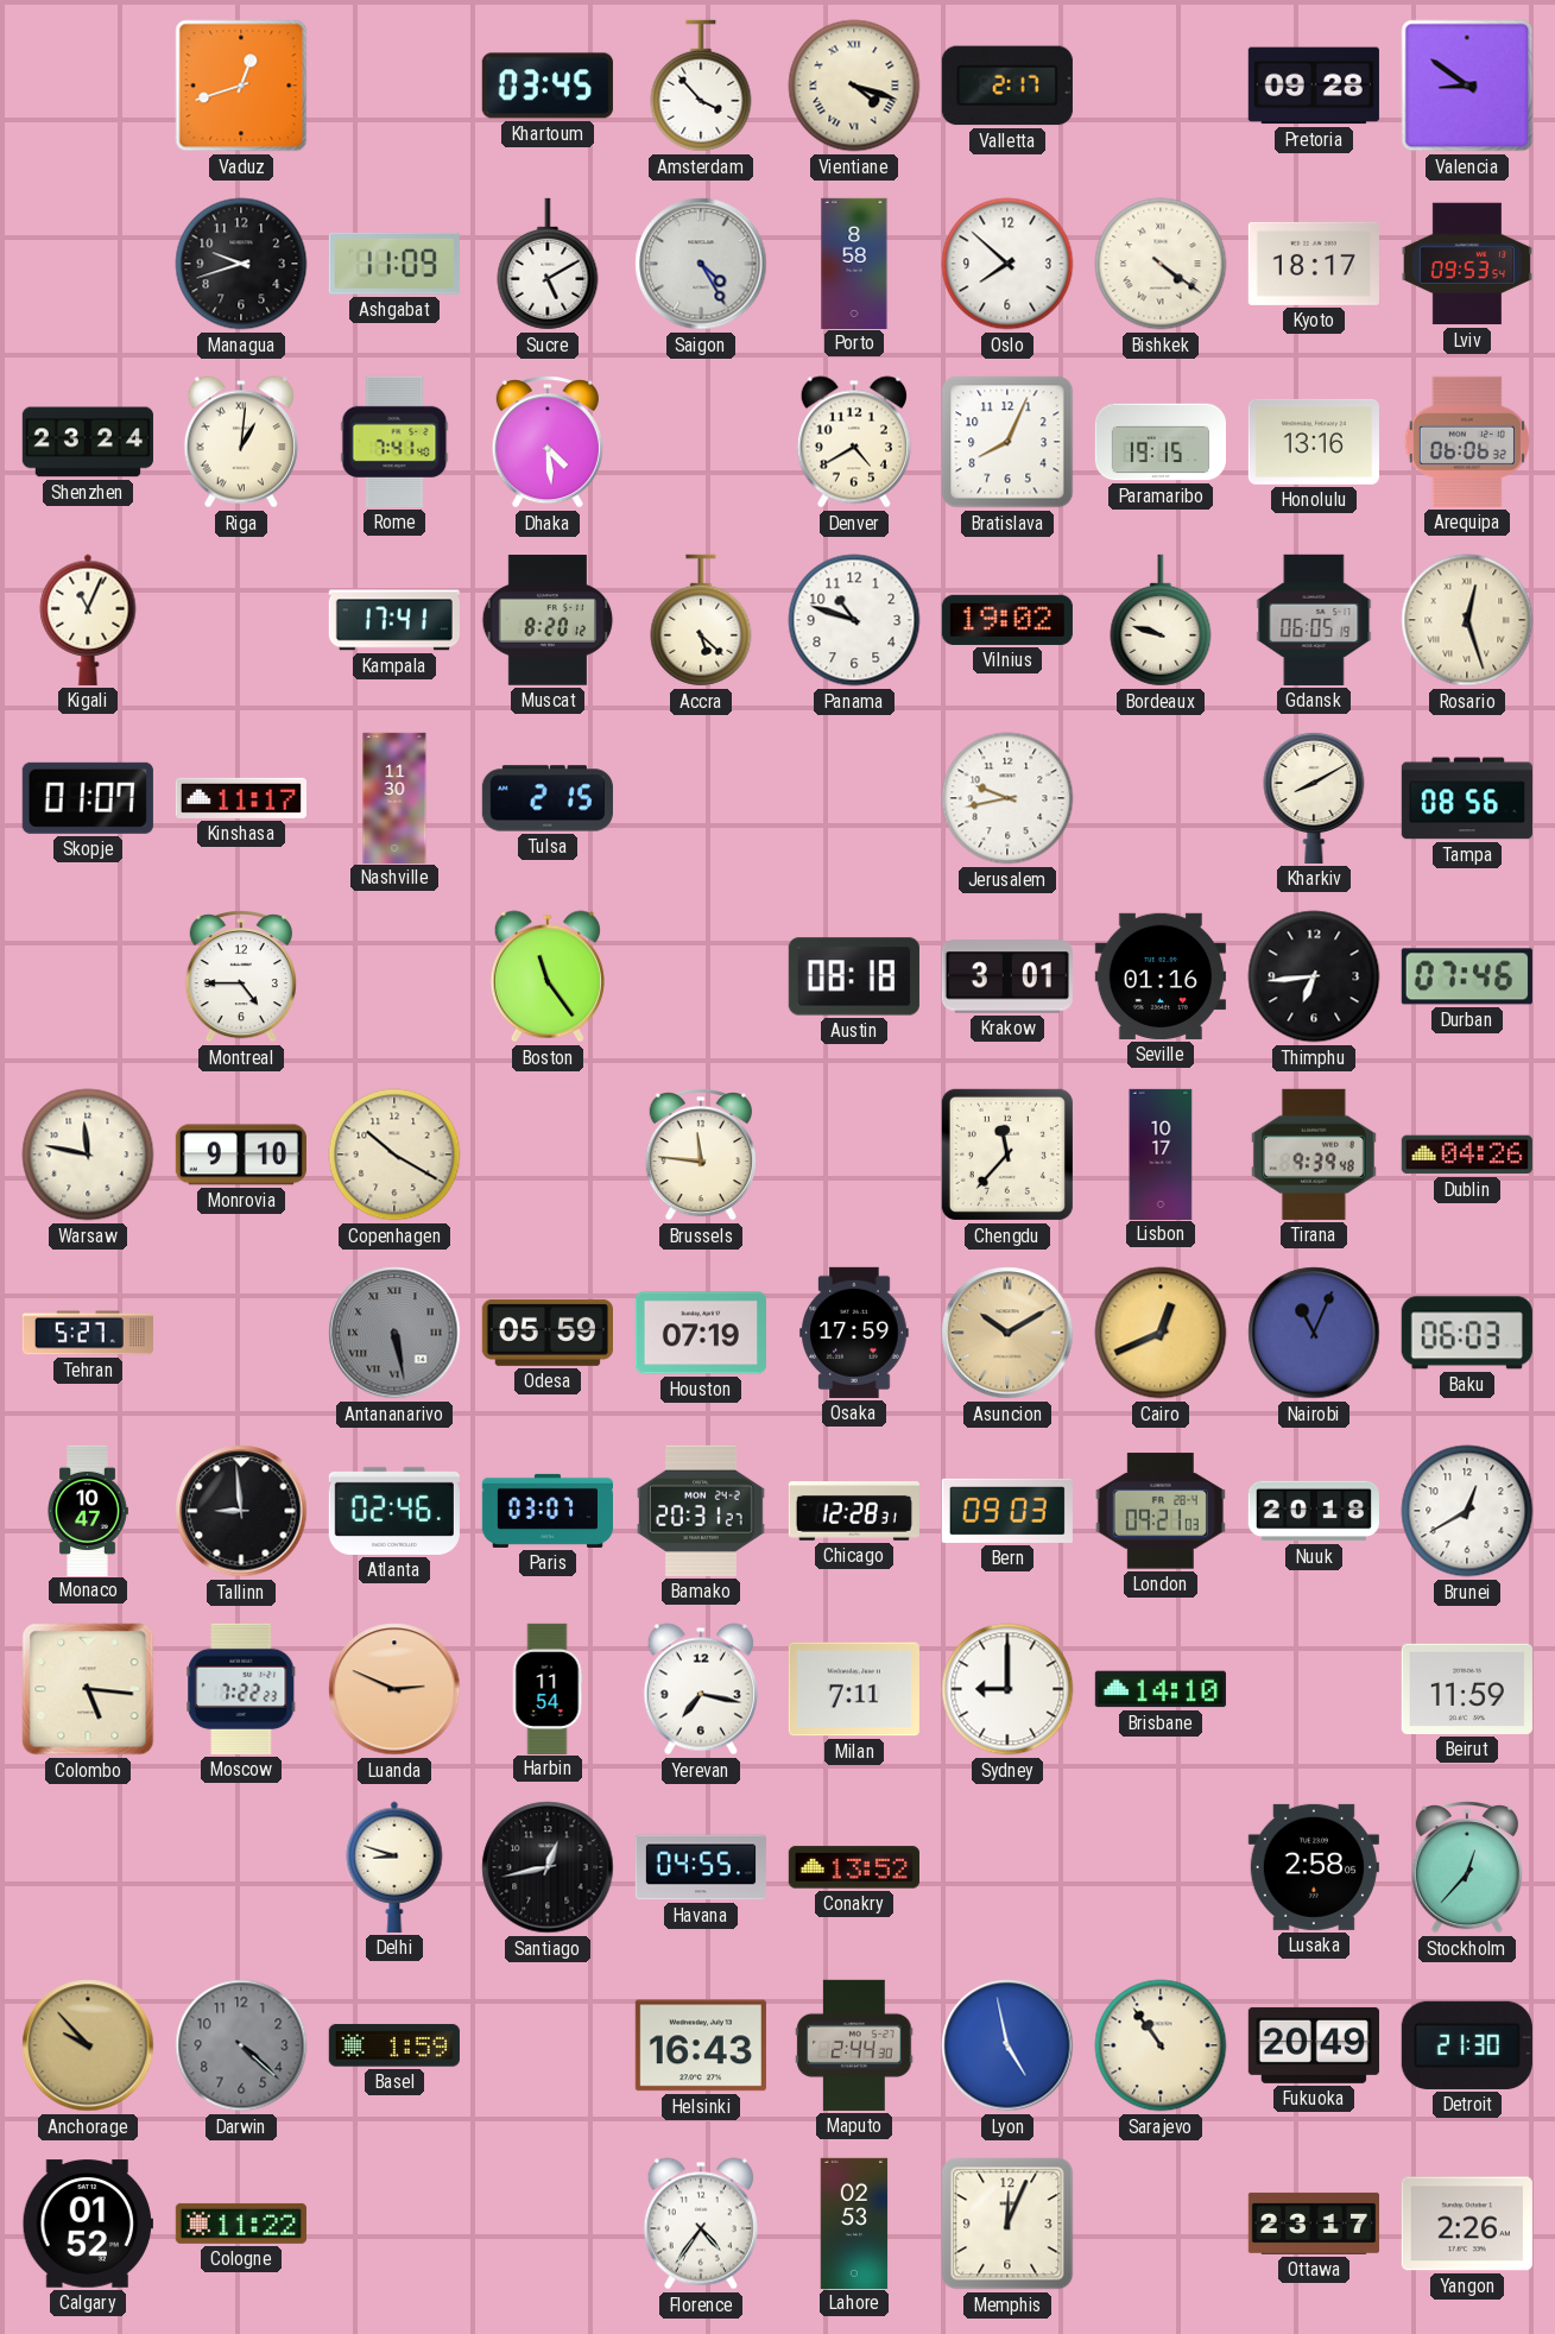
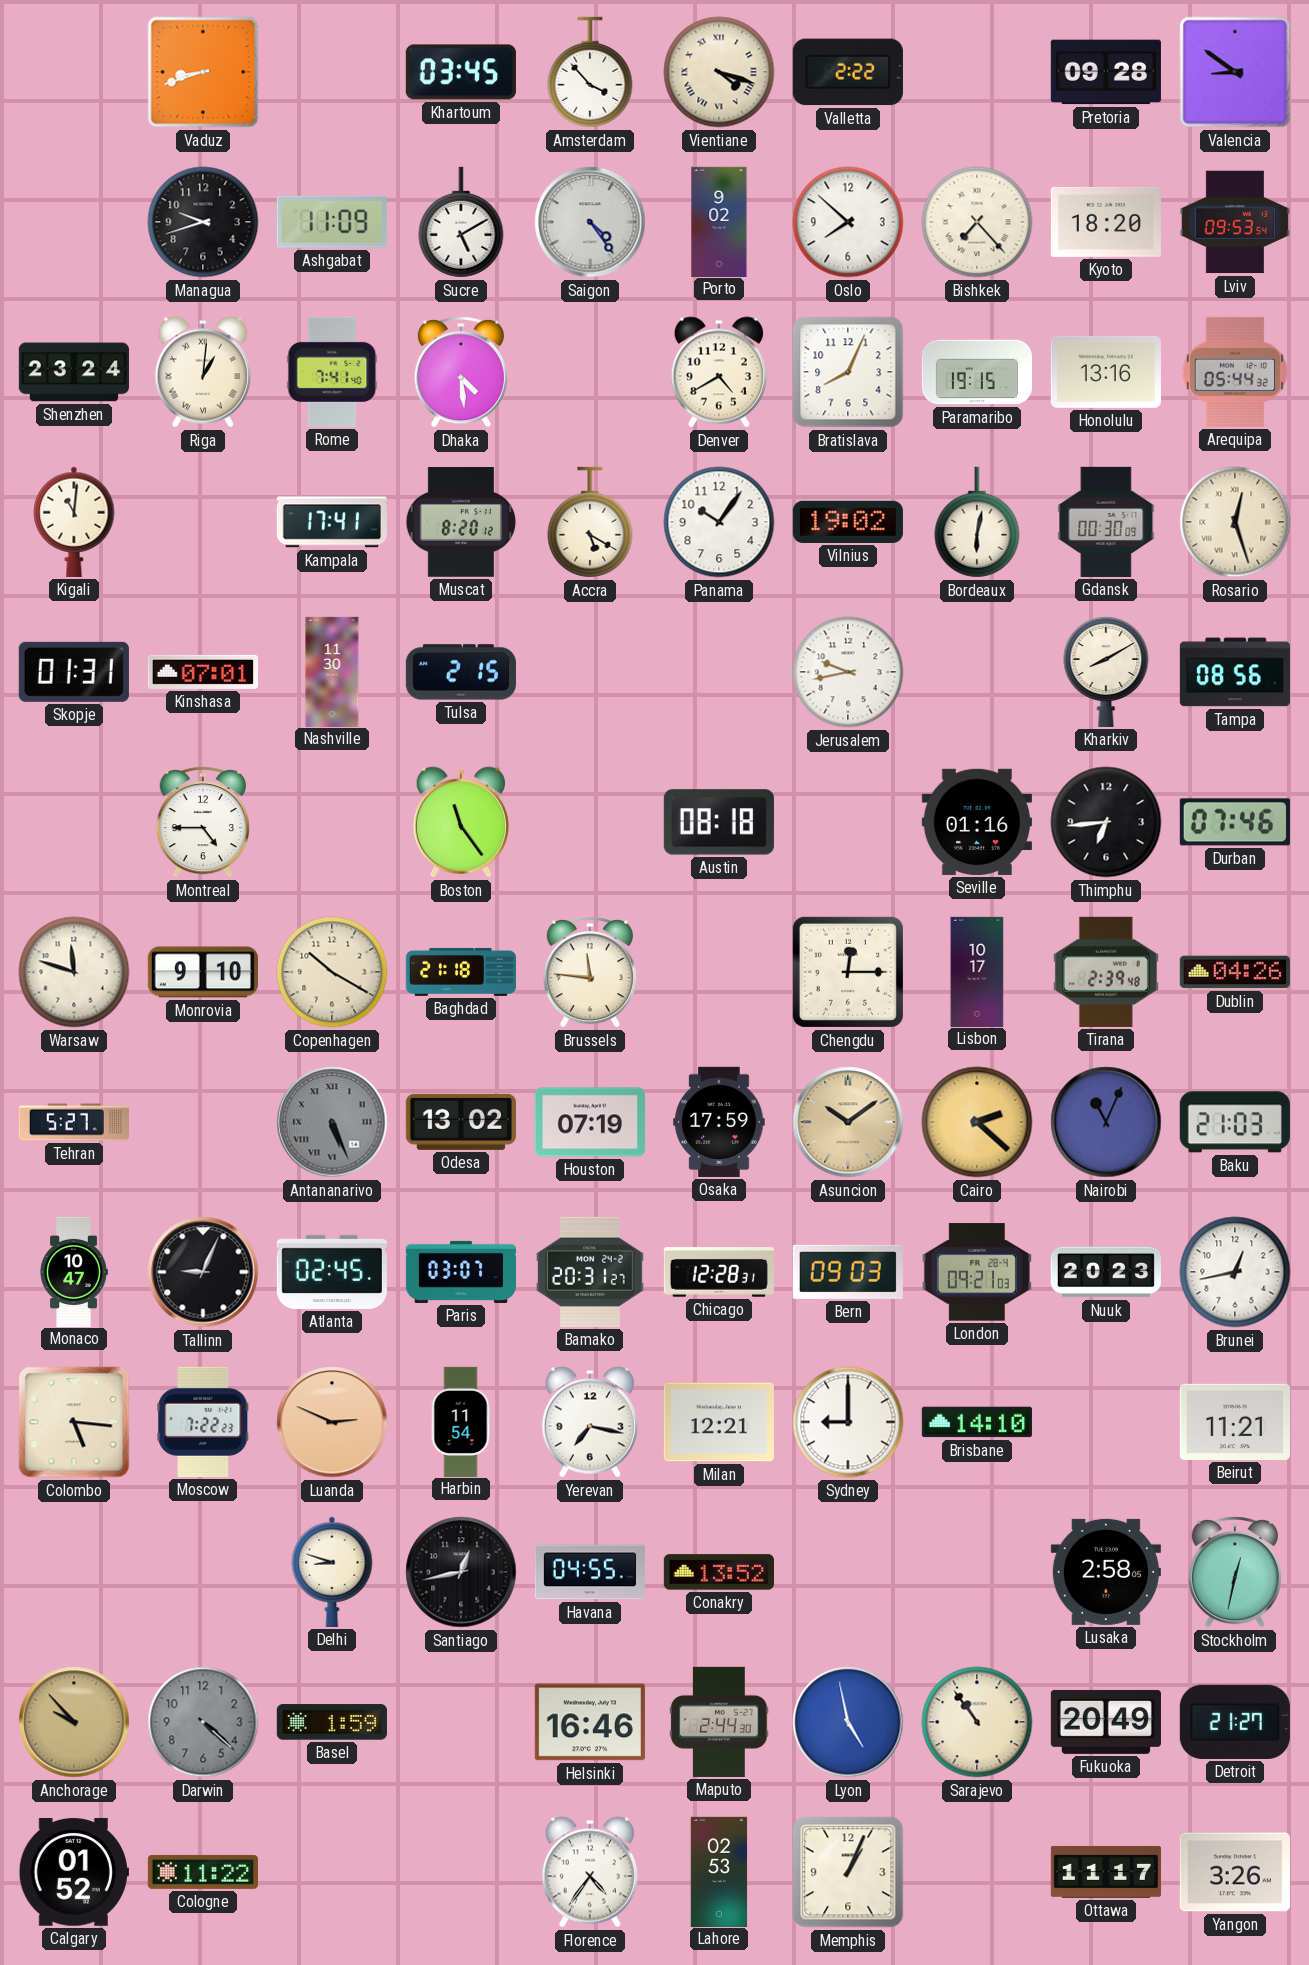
Vaduz: 12:42 -> 8:42 (203, 72)
Valletta: 2:17 -> 2:22 (848, 72)
Saigon: 4:25 -> 4:24 (590, 222)
Porto: 8:58 -> 9:02 (719, 221)
Bishkek: 4:21 -> 7:23 (977, 222)
Kyoto: 18:17 -> 18:20 (1106, 222)
Arequipa: 06:06 -> 05:44 (1234, 372)
Kigali: 11:04 -> 11:01 (74, 522)
Accra: 5:22 -> 5:20 (590, 522)
Panama: 10:48 -> 10:06 (719, 522)
Bordeaux: 9:48 -> 6:02 (977, 522)
Gdansk: 06:05 -> 00:30 (1106, 522)
Skopje: 01:07 -> 01:31 (74, 672)
Kinshasa: 11:17 -> 07:01 (203, 672)
Krakow: 3:01 -> none (1007, 976)
Warsaw: 11:47 -> 11:48 (74, 972)
Baghdad: none -> 21:18 (460, 972)
Chengdu: 11:37 -> 12:15 (848, 972)
Tirana: 9:39 -> 2:39 (1106, 972)
Antananarivo: 5:28 -> 5:26 (332, 1122)
Odesa: 05:59 -> 13:02 (461, 1122)
Asuncion: 10:10 -> 10:09 (848, 1122)
Cairo: 12:41 -> 2:22 (977, 1122)
Baku: 06:03 -> 21:03 (1235, 1122)
Tallinn: 8:59 -> 9:04 (203, 1272)
Atlanta: 02:46 -> 02:45 (332, 1272)
Nuuk: 20:18 -> 20:23 (1106, 1272)
Brunei: 12:40 -> 12:43 (1235, 1272)
Milan: 7:11 -> 12:21 (719, 1422)
Beirut: 11:59 -> 11:21 (1235, 1422)
Stockholm: 12:37 -> 12:32 (1235, 1573)
Helsinki: 16:43 -> 16:46 (590, 1722)
Detroit: 21:30 -> 21:27 (1235, 1722)
Memphis: 12:04 -> 1:04 (848, 1872)
Ottawa: 23:17 -> 11:17 (1106, 1872)
Yangon: 2:26 -> 3:26 (1235, 1872)
